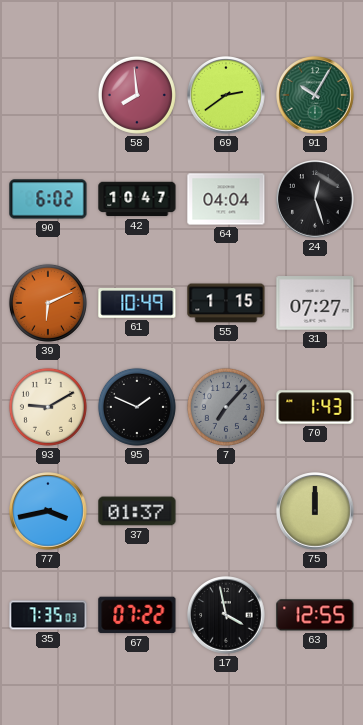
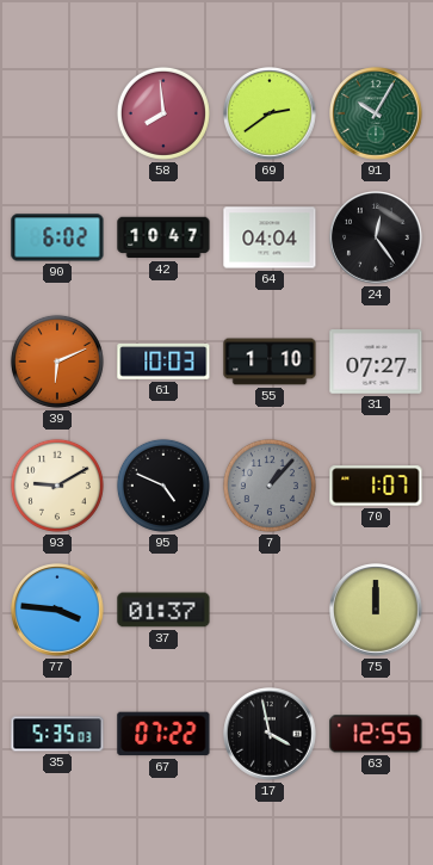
24: 12:27 -> 12:24 (376, 237)
61: 10:49 -> 10:03 (163, 363)
55: 1:15 -> 1:10 (270, 362)
95: 1:49 -> 4:49 (163, 486)
7: 7:07 -> 1:07 (270, 486)
70: 1:43 -> 1:07 (376, 486)
77: 3:43 -> 3:46 (57, 610)
35: 7:35 -> 5:35 (57, 734)
